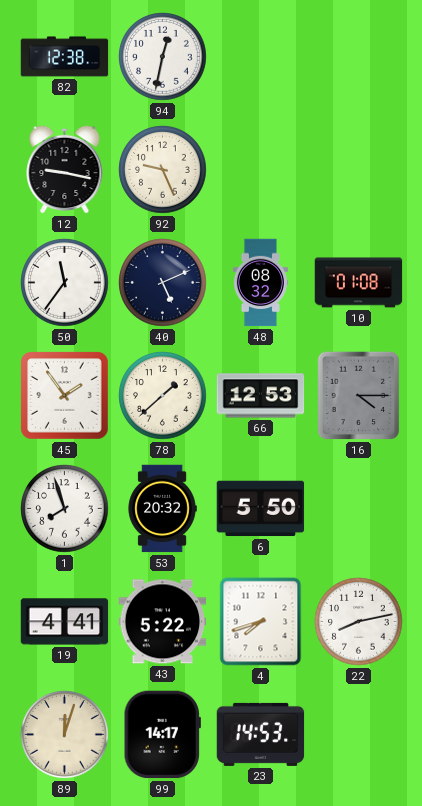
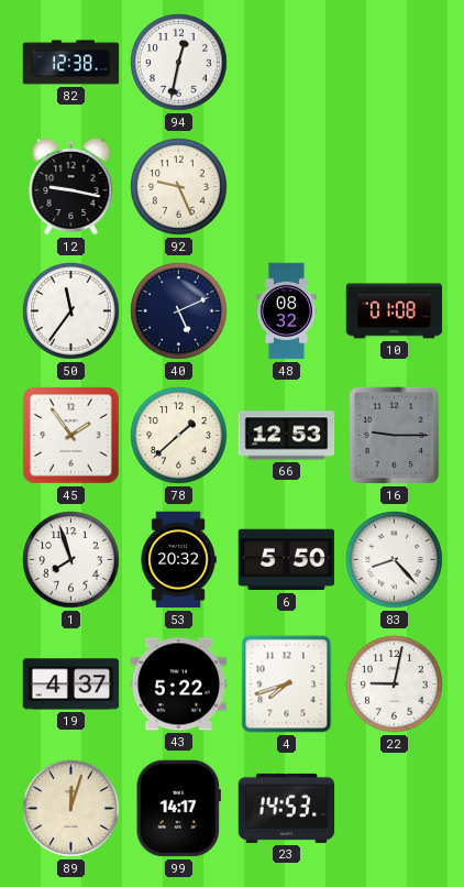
16: 4:15 -> 9:15 (395, 436)
83: none -> 8:23 (395, 560)
19: 4:41 -> 4:37 (71, 685)
22: 8:13 -> 9:02 (395, 685)
